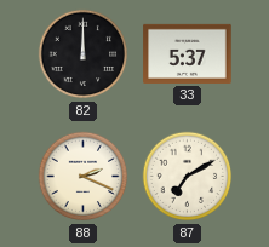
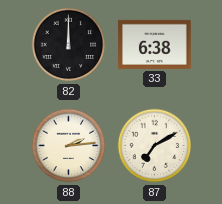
33: 5:37 -> 6:38 (155, 44)
88: 2:19 -> 2:14 (69, 146)
